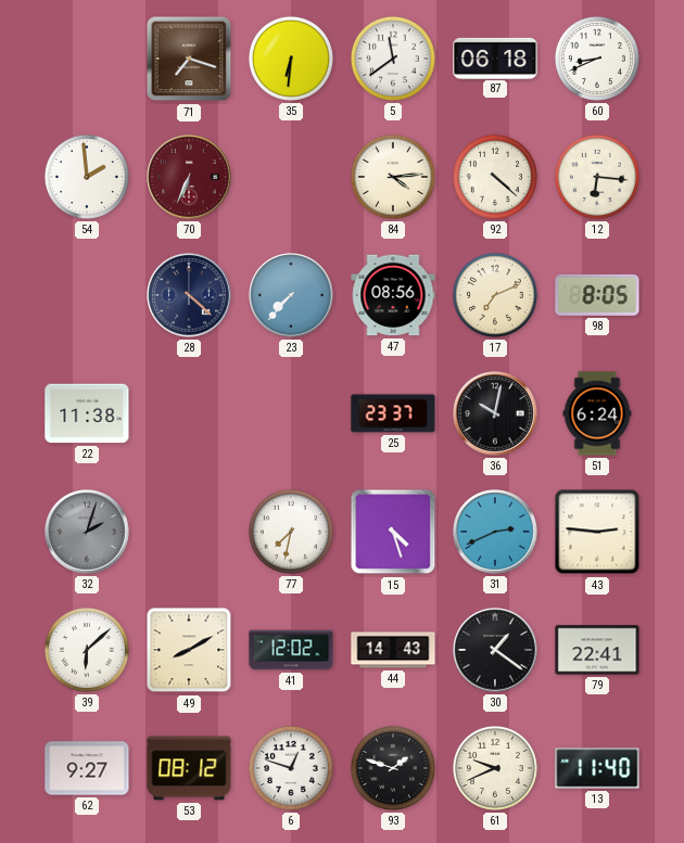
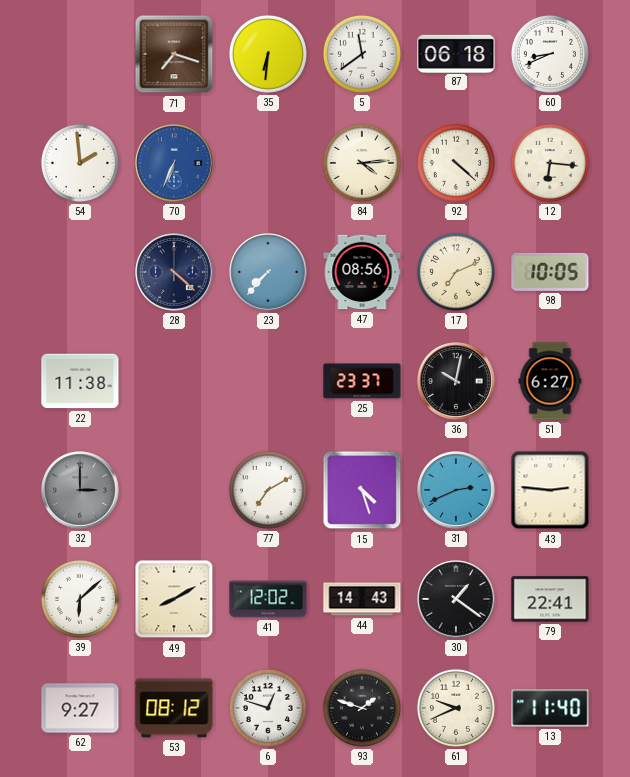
70 dial: burgundy -> blue (174, 163)
98: 8:05 -> 10:05 (550, 272)
51: 6:24 -> 6:27 (550, 381)
32: 2:03 -> 3:00 (80, 490)
77: 7:32 -> 7:10 (268, 490)
